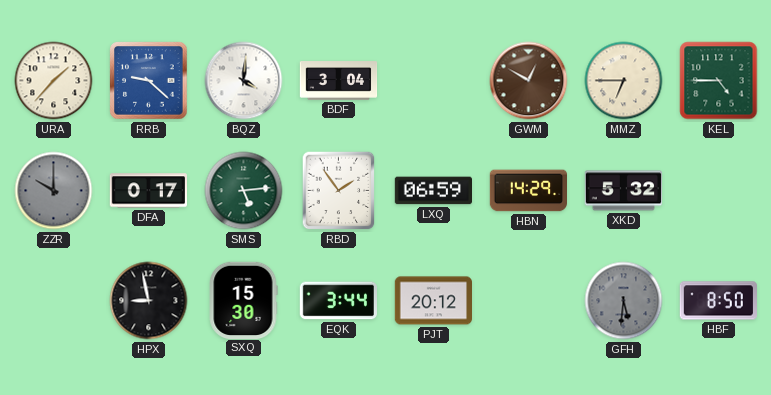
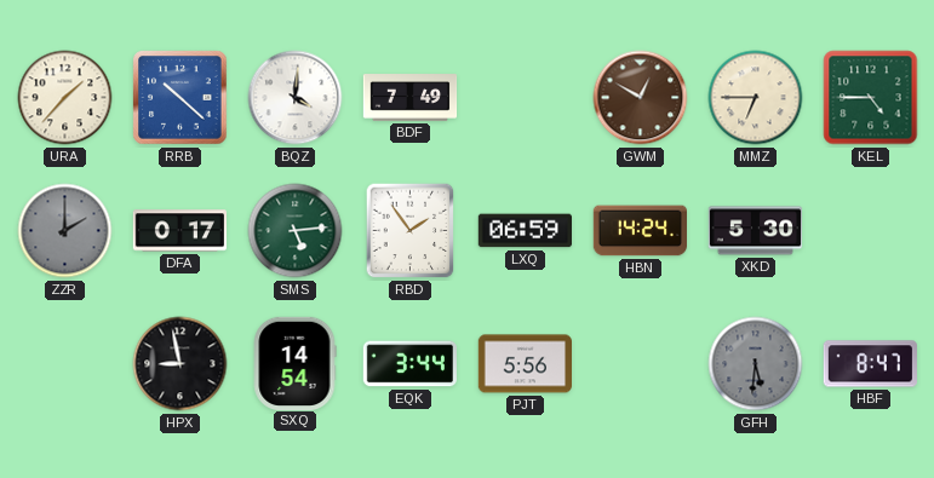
RRB: 9:22 -> 10:22 (181, 98)
BDF: 3:04 -> 7:49 (411, 98)
ZZR: 10:00 -> 2:00 (65, 231)
HBN: 14:29 -> 14:24 (640, 231)
XKD: 5:32 -> 5:30 (755, 231)
SXQ: 15:30 -> 14:54 (294, 363)
PJT: 20:12 -> 5:56 (525, 364)
HBF: 8:50 -> 8:47 (870, 364)
